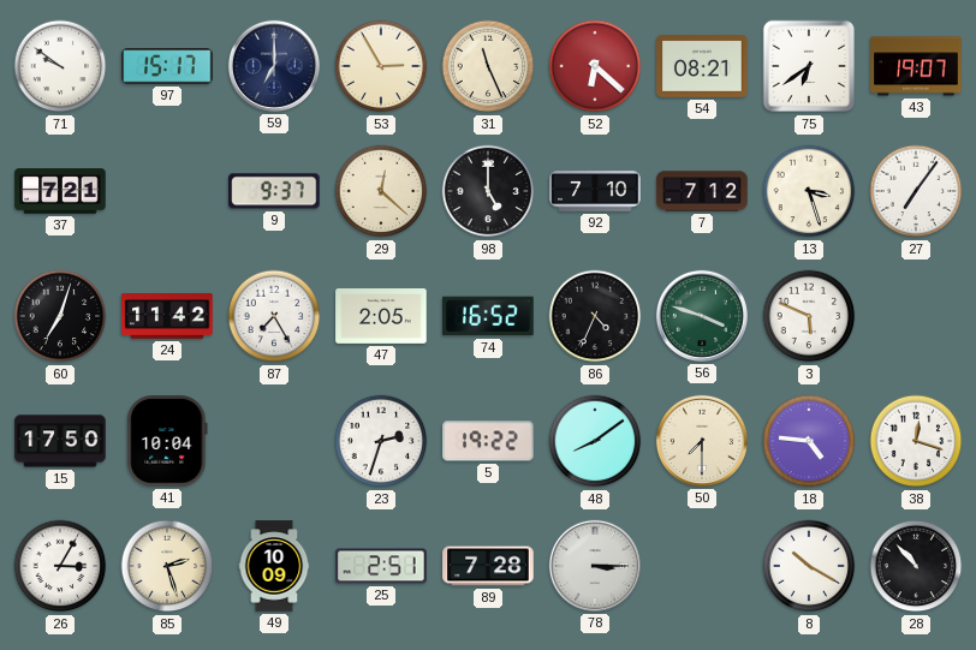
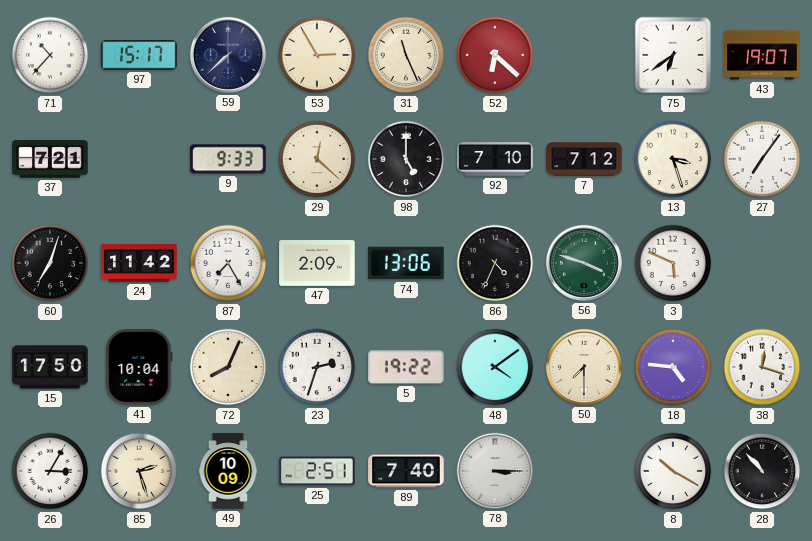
71: 9:51 -> 10:37 (50, 55)
59: 7:00 -> 7:38 (228, 55)
54: 08:21 -> none (702, 67)
9: 9:37 -> 9:33 (228, 159)
47: 2:05 -> 2:09 (317, 264)
74: 16:52 -> 13:06 (406, 263)
72: none -> 8:04 (228, 367)
48: 8:09 -> 4:09 (495, 367)
89: 7:28 -> 7:40 (406, 471)
